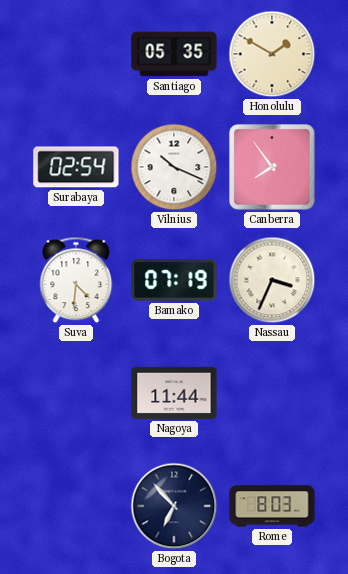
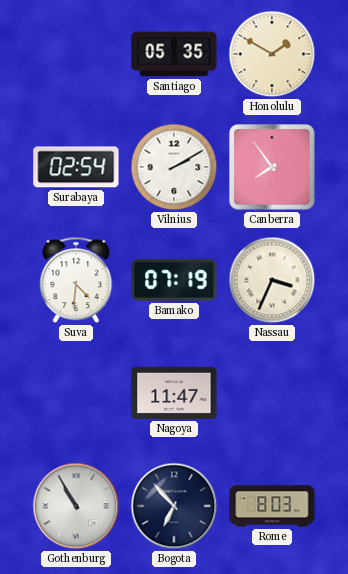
Vilnius: 10:19 -> 2:10 (174, 167)
Nagoya: 11:44 -> 11:47 (174, 393)
Gothenburg: none -> 10:55 (76, 506)
